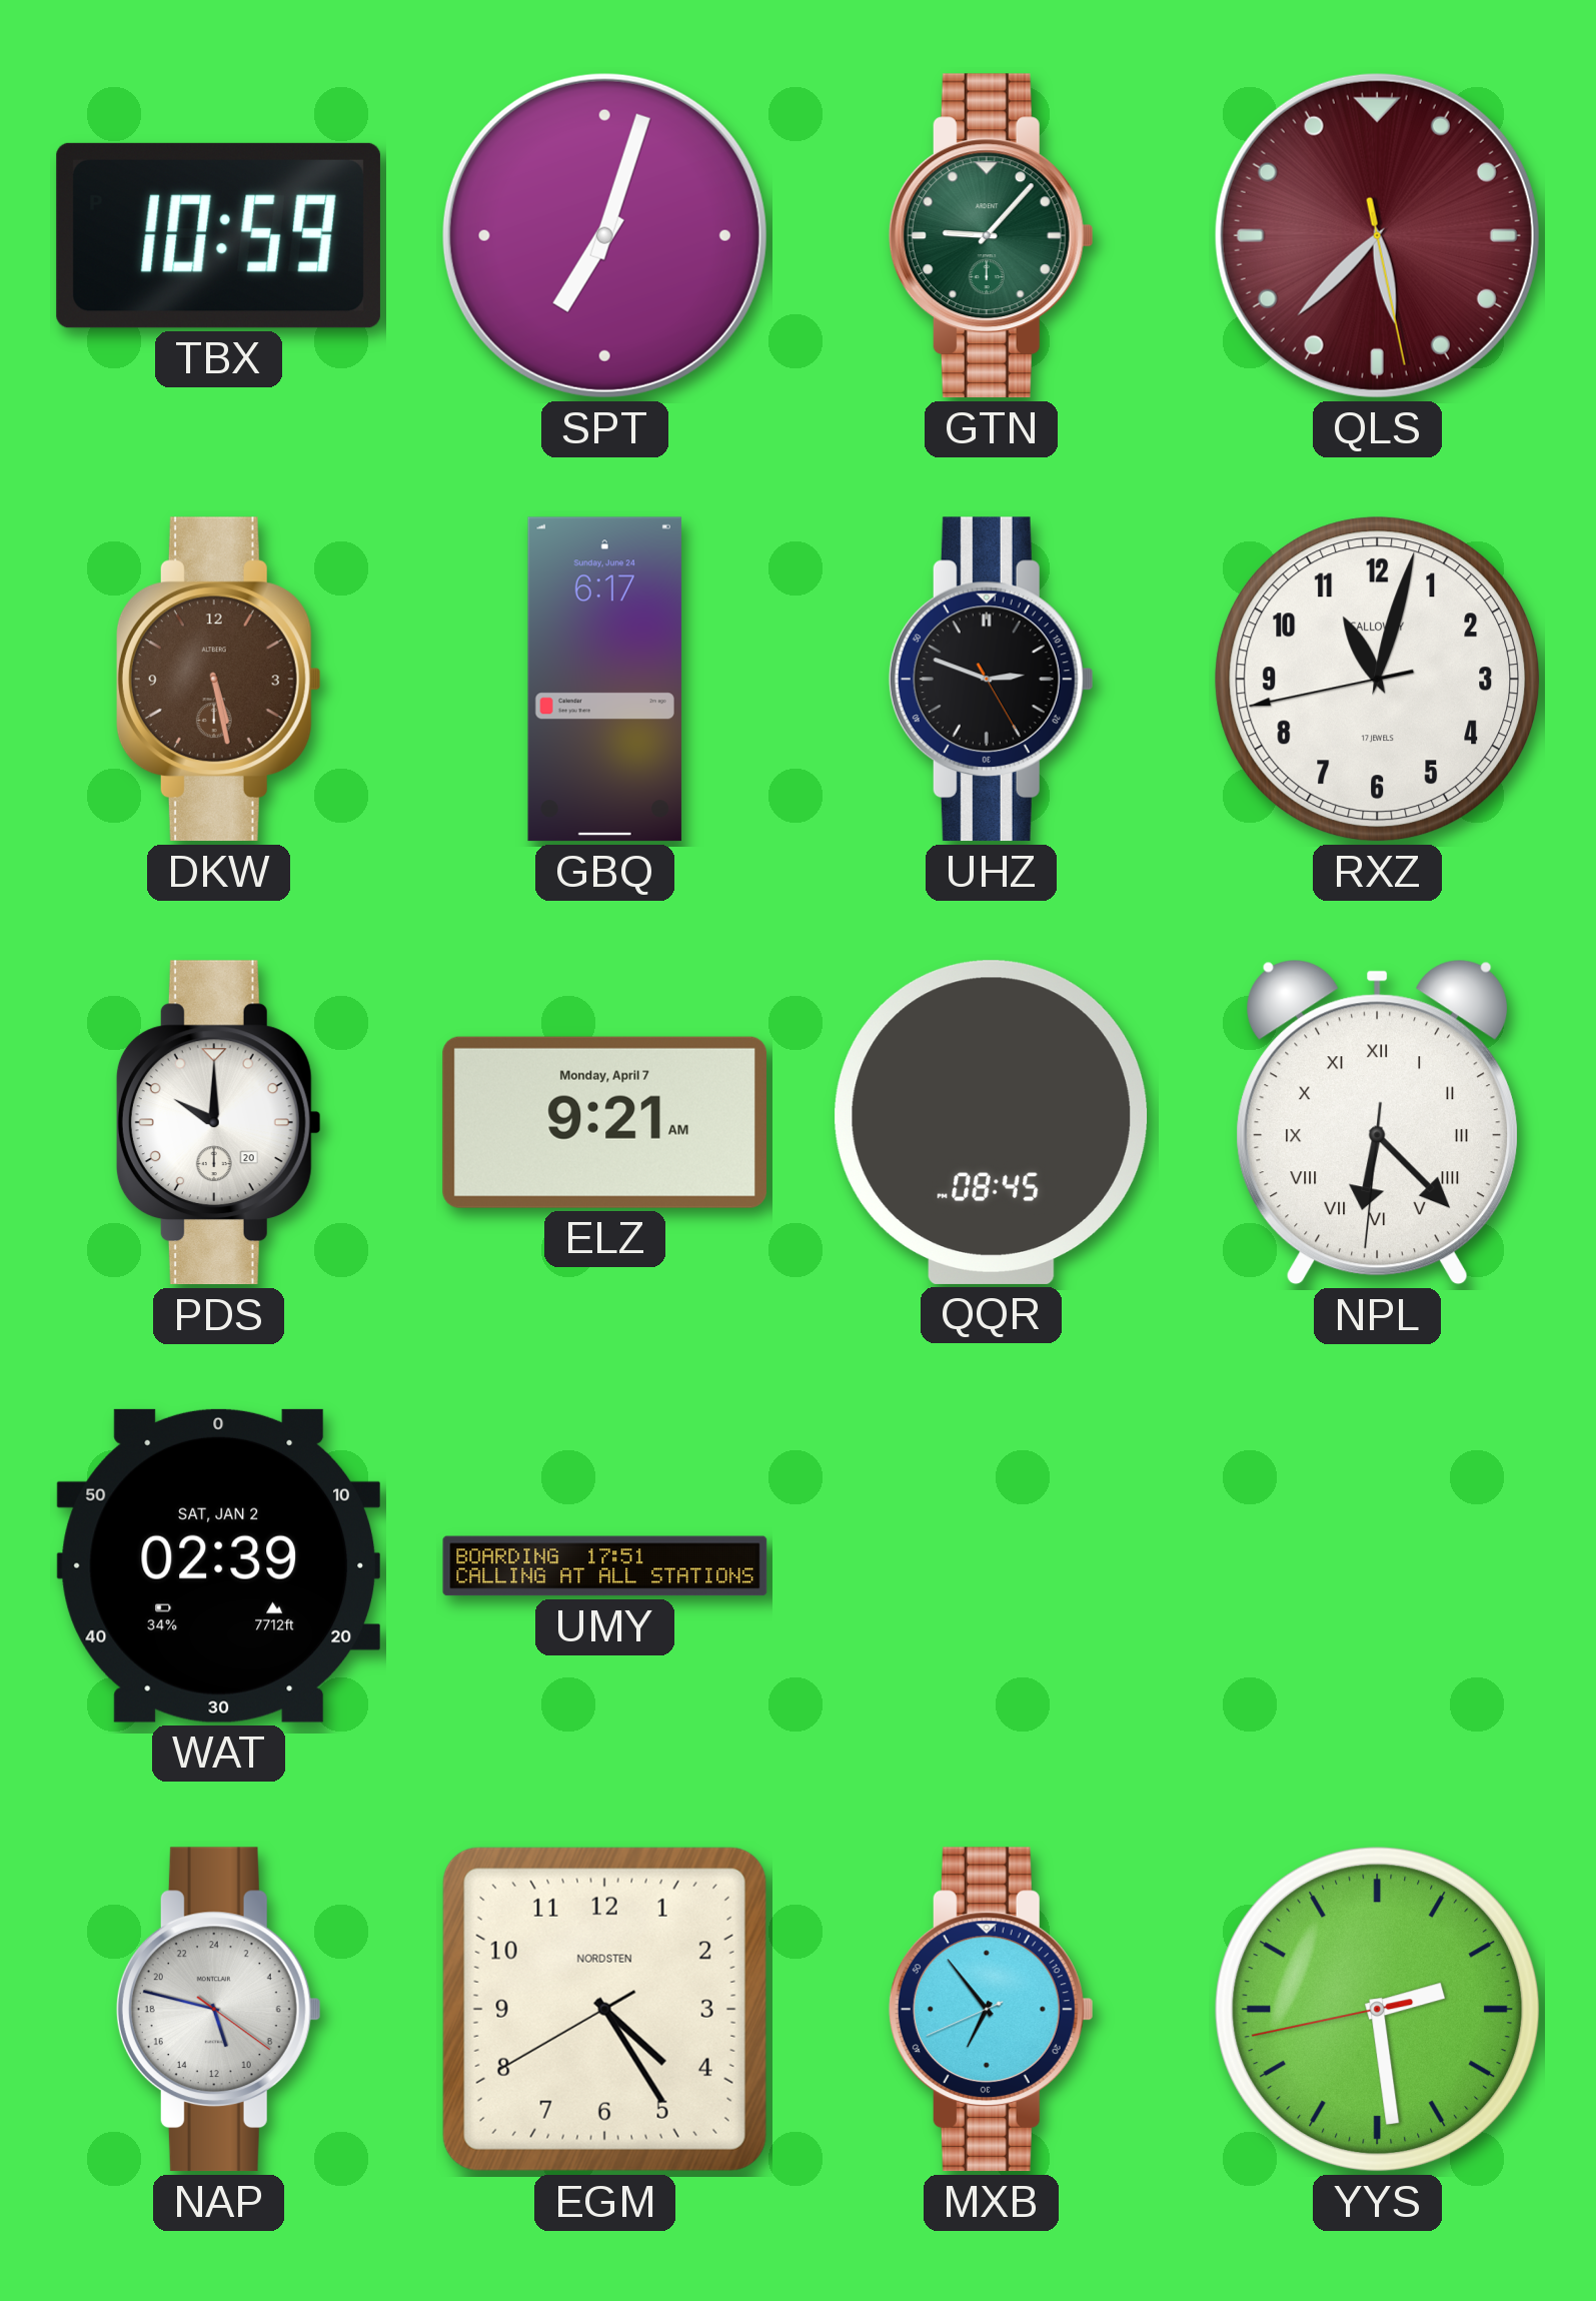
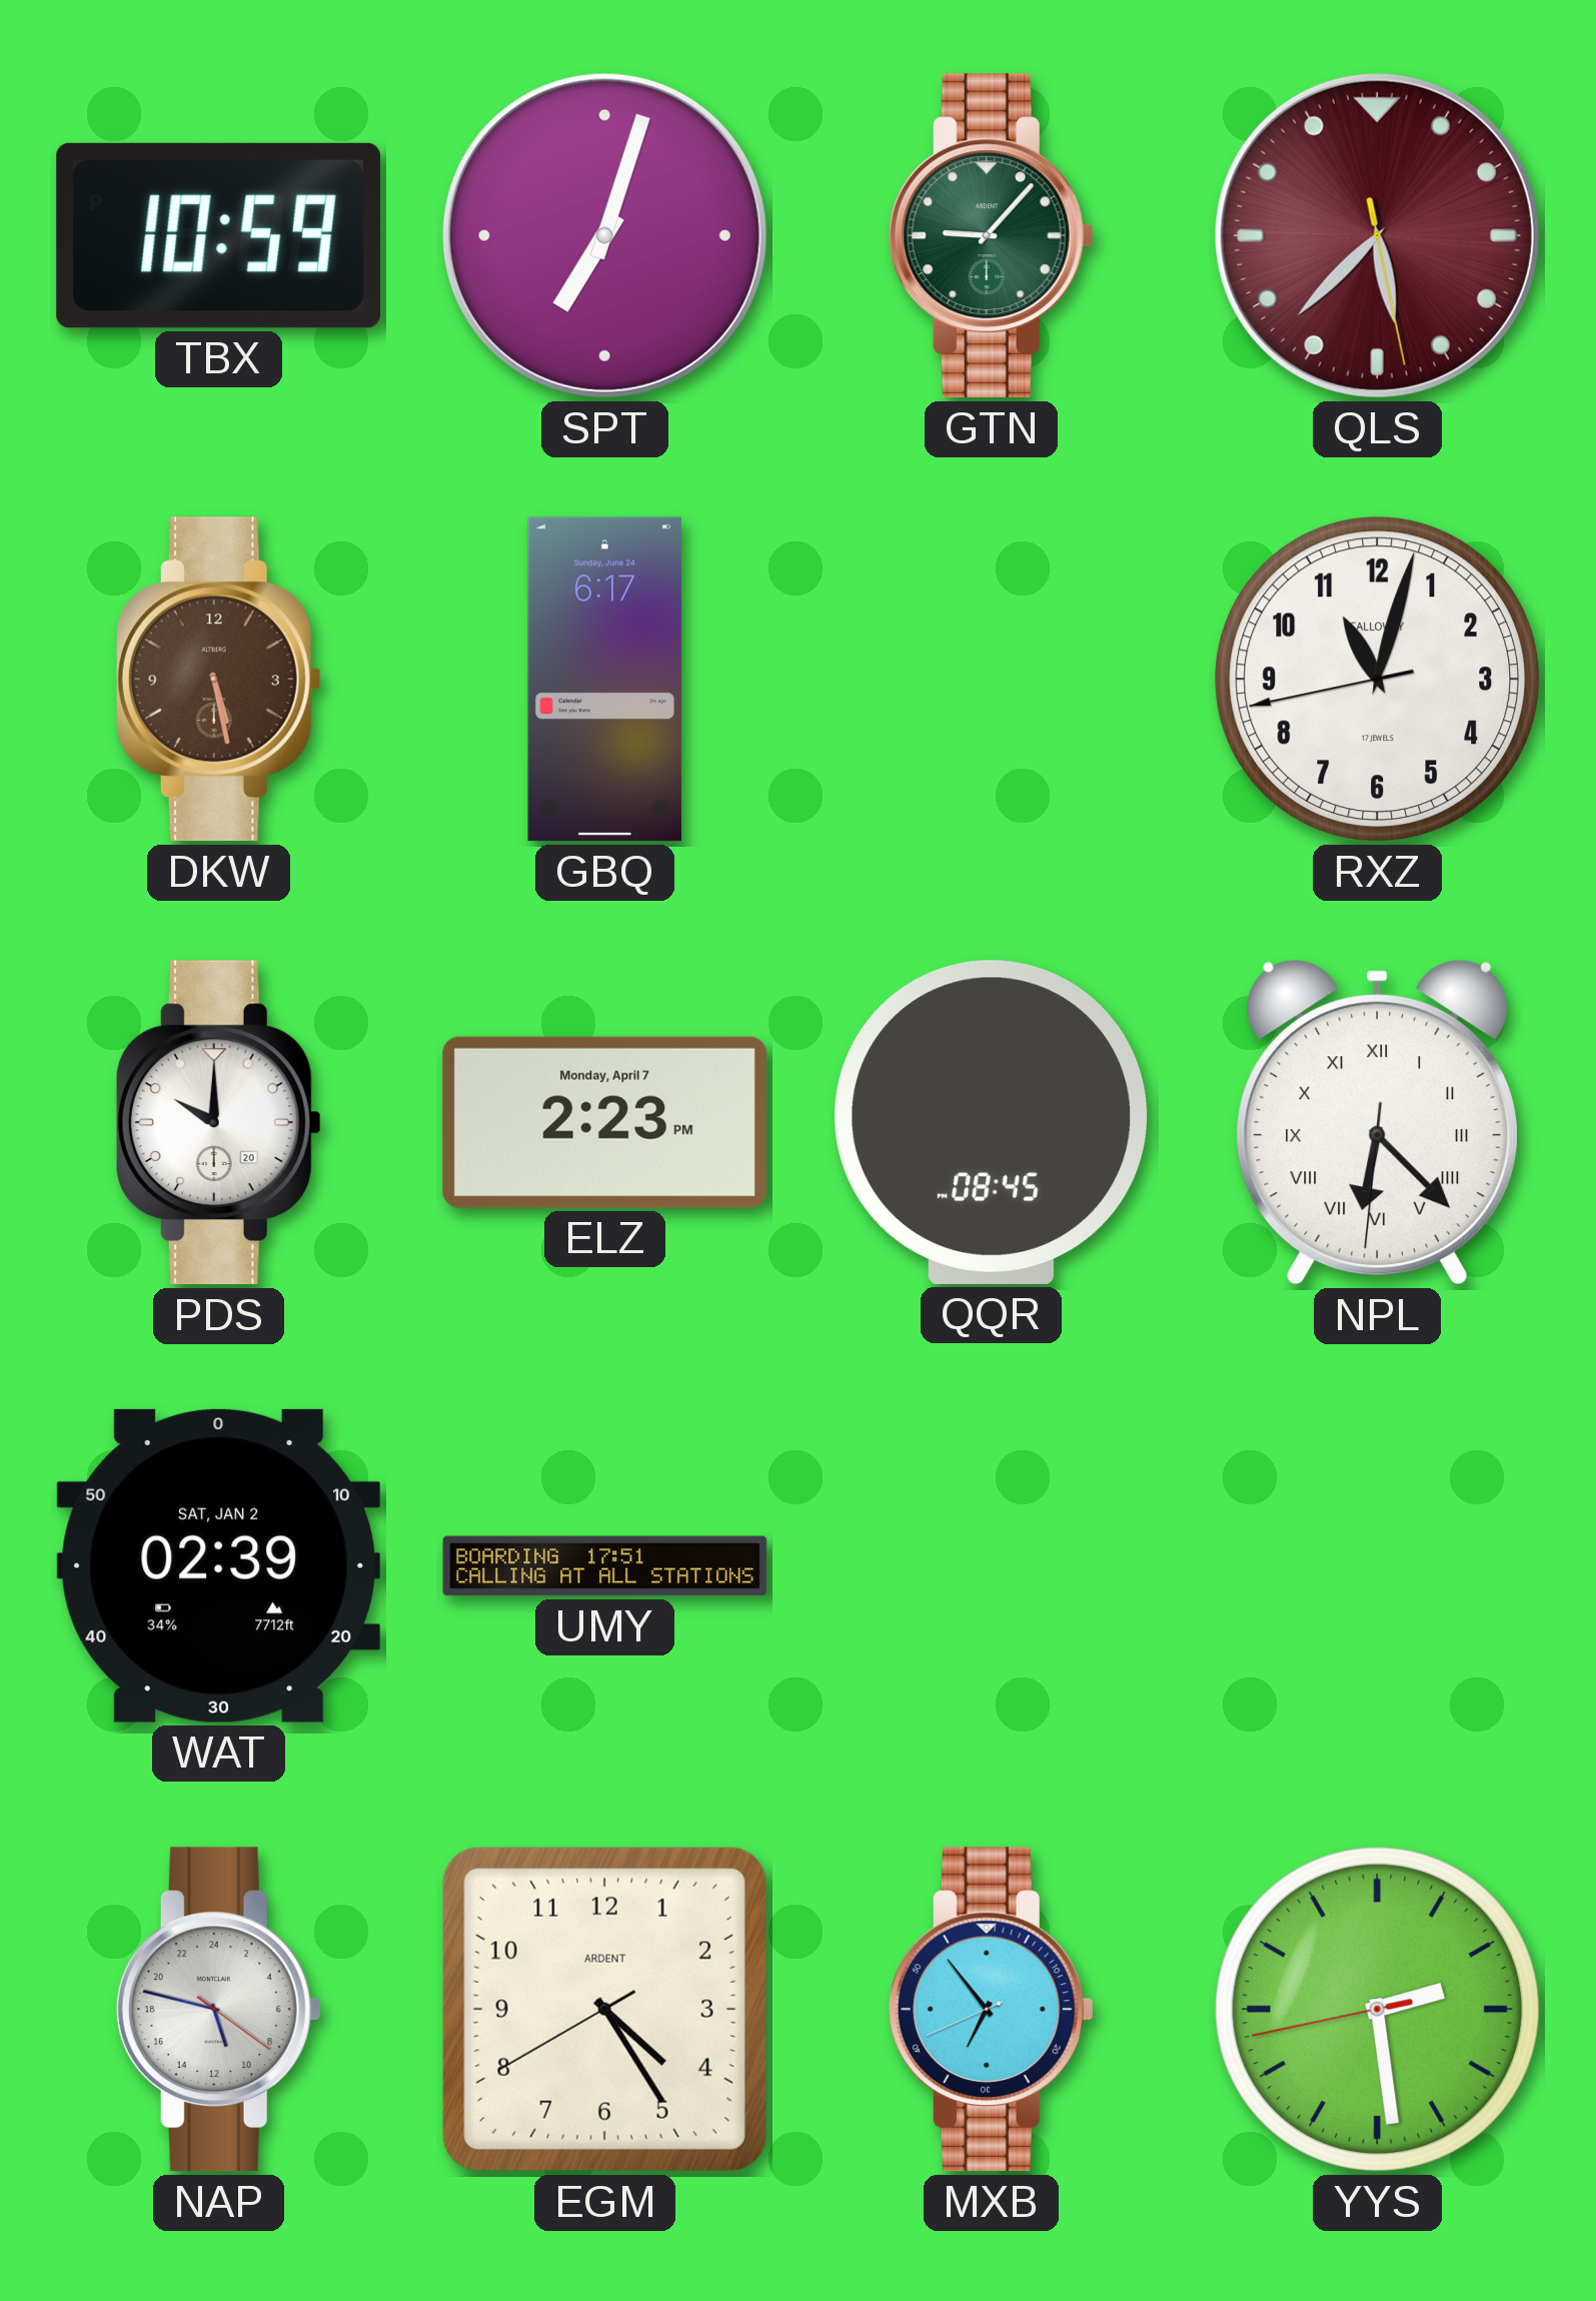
UHZ: 2:48 -> none (991, 680)
ELZ: 9:21 -> 2:23 (604, 1122)
EGM brand: NORDSTEN -> ARDENT (604, 2009)
